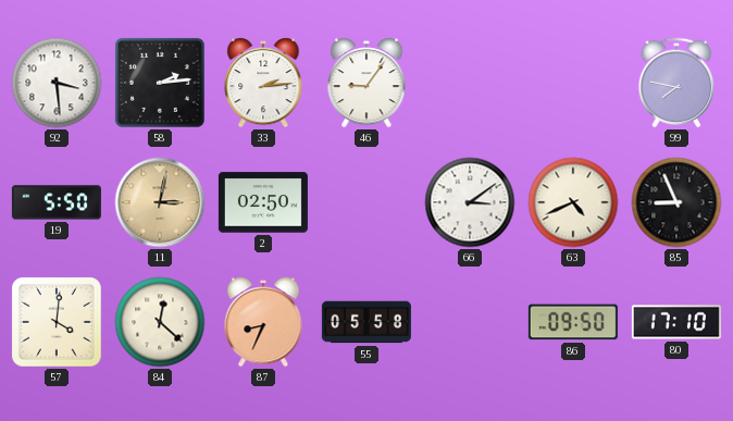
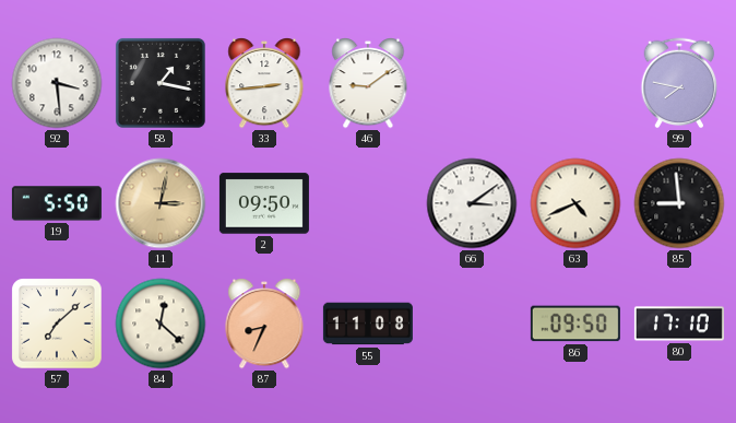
58: 2:14 -> 1:17 (161, 83)
33: 2:14 -> 2:44 (264, 84)
46: 9:06 -> 9:09 (368, 84)
2: 02:50 -> 09:50 (264, 203)
85: 8:56 -> 8:59 (679, 203)
57: 4:01 -> 7:08 (57, 324)
55: 05:58 -> 11:08 (368, 324)
